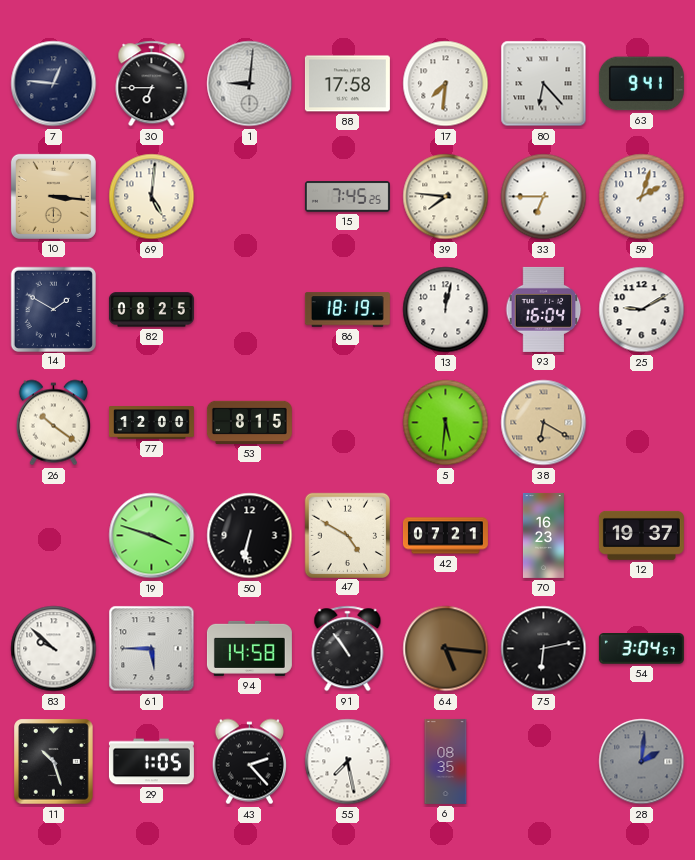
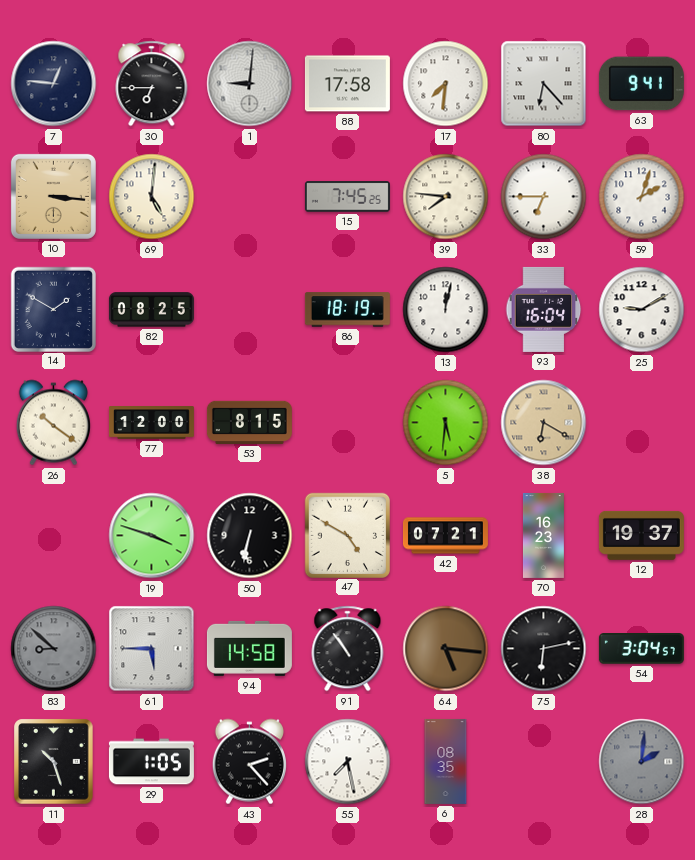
83: 9:52 -> 8:52 (54, 649)
83 dial: white -> grey (54, 649)
